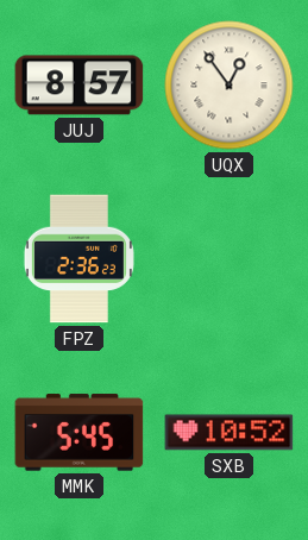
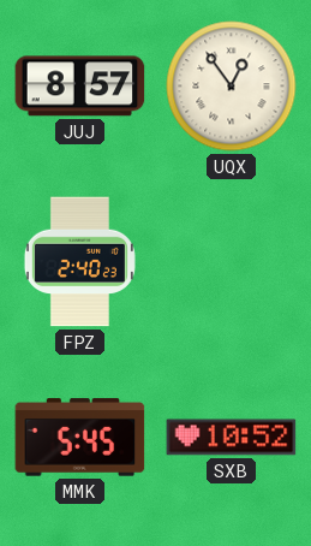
FPZ: 2:36 -> 2:40 (79, 262)
